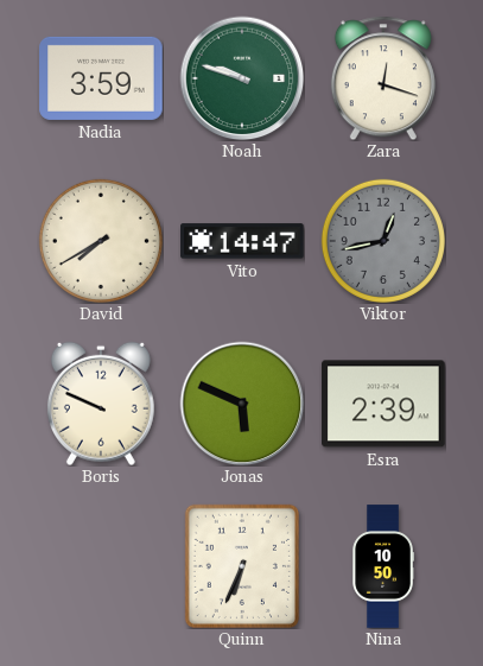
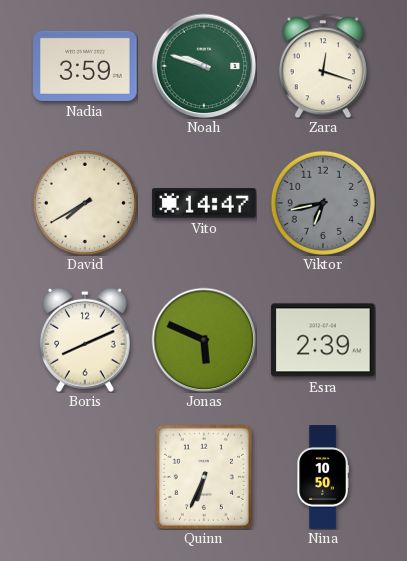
Viktor: 12:43 -> 6:43 (323, 203)
Boris: 9:49 -> 8:11 (85, 340)
